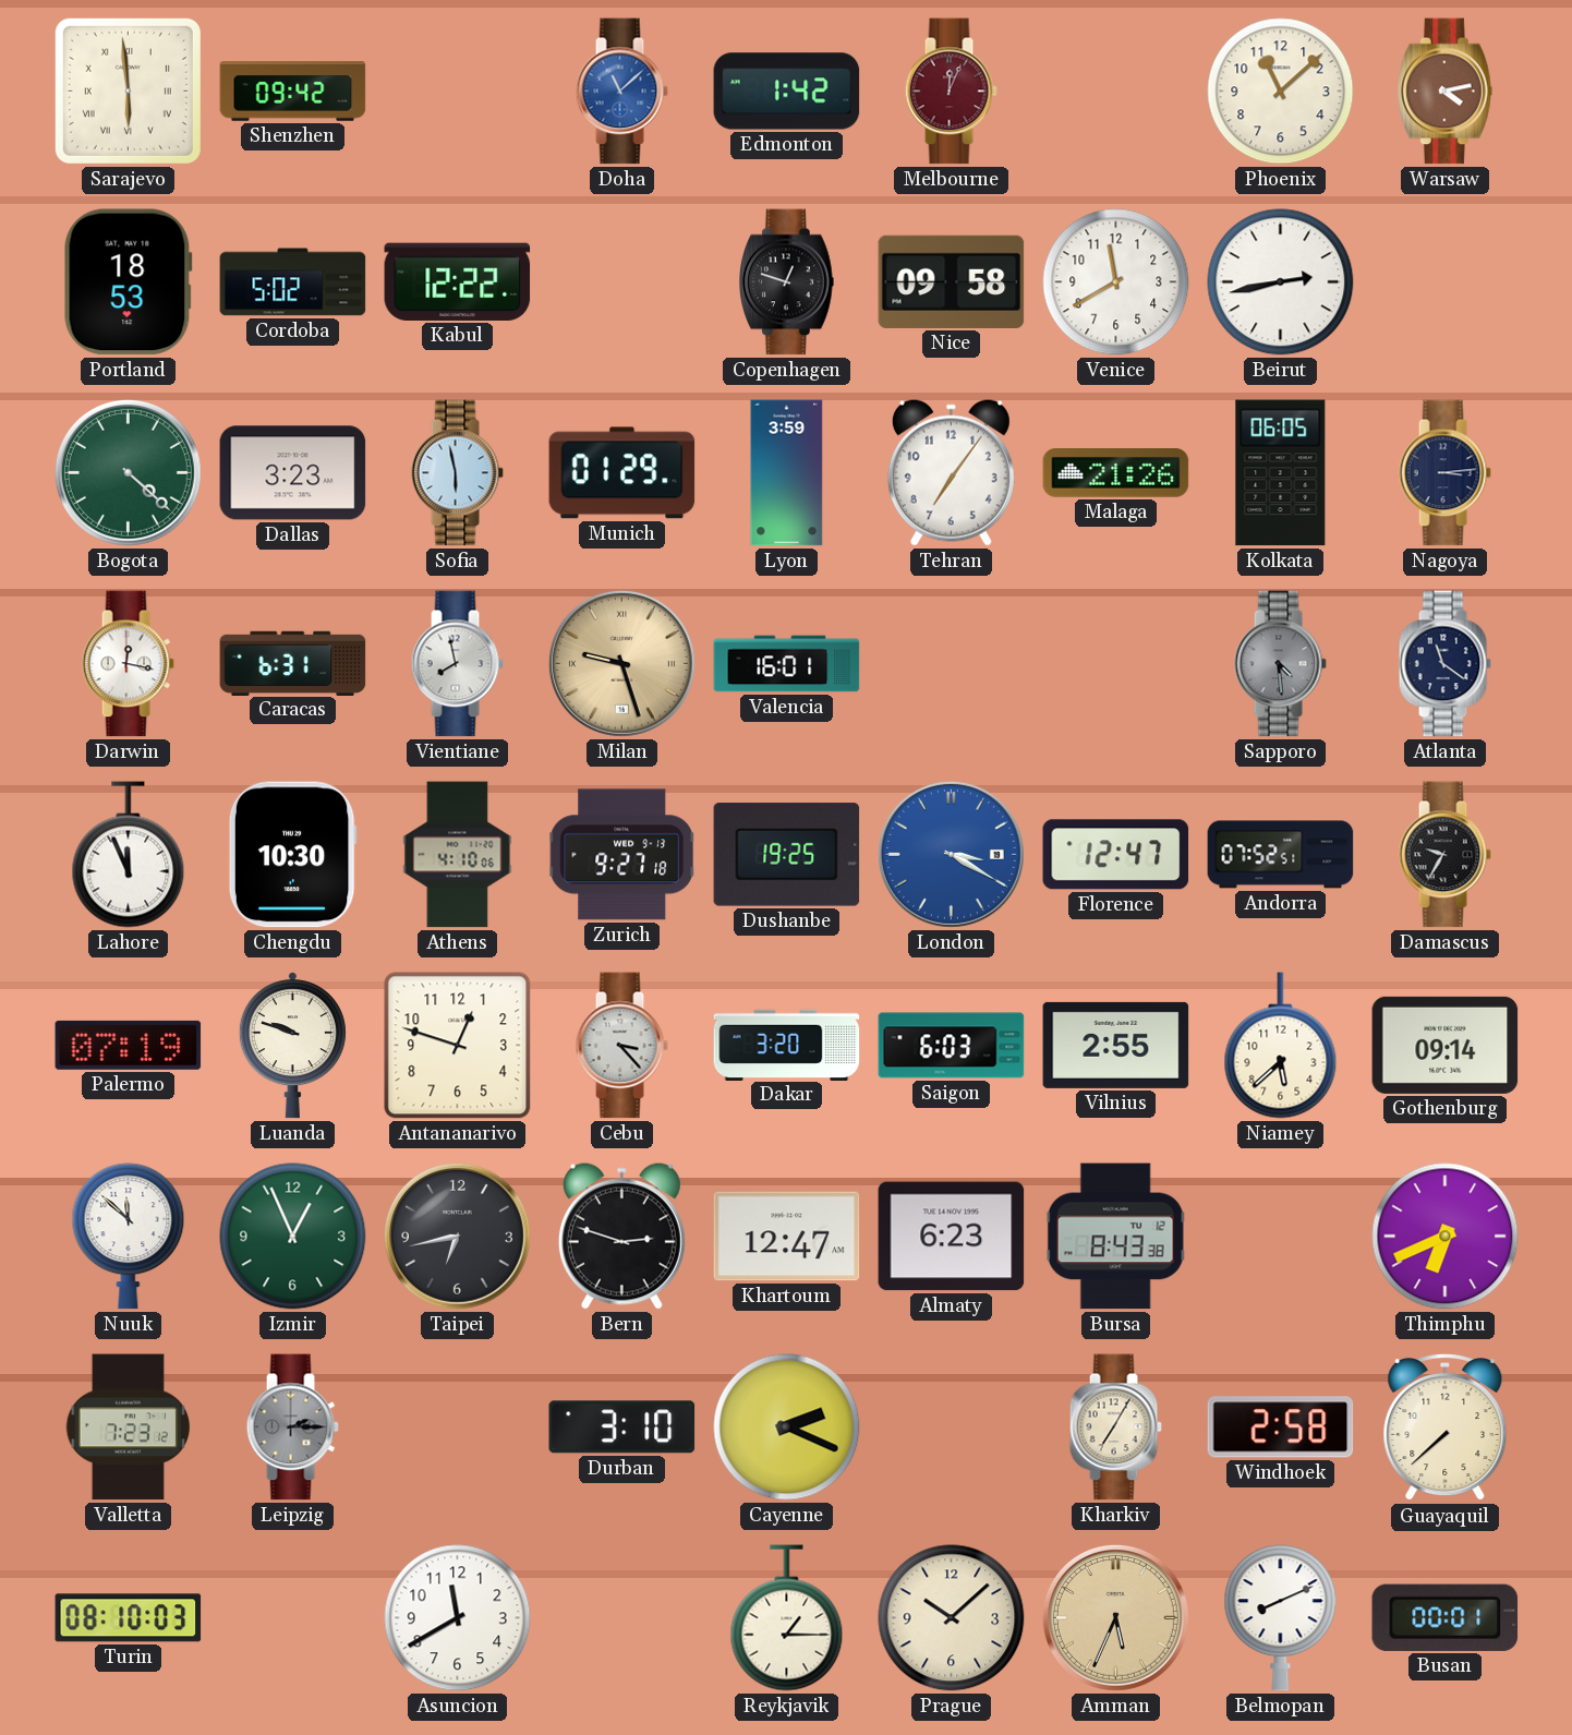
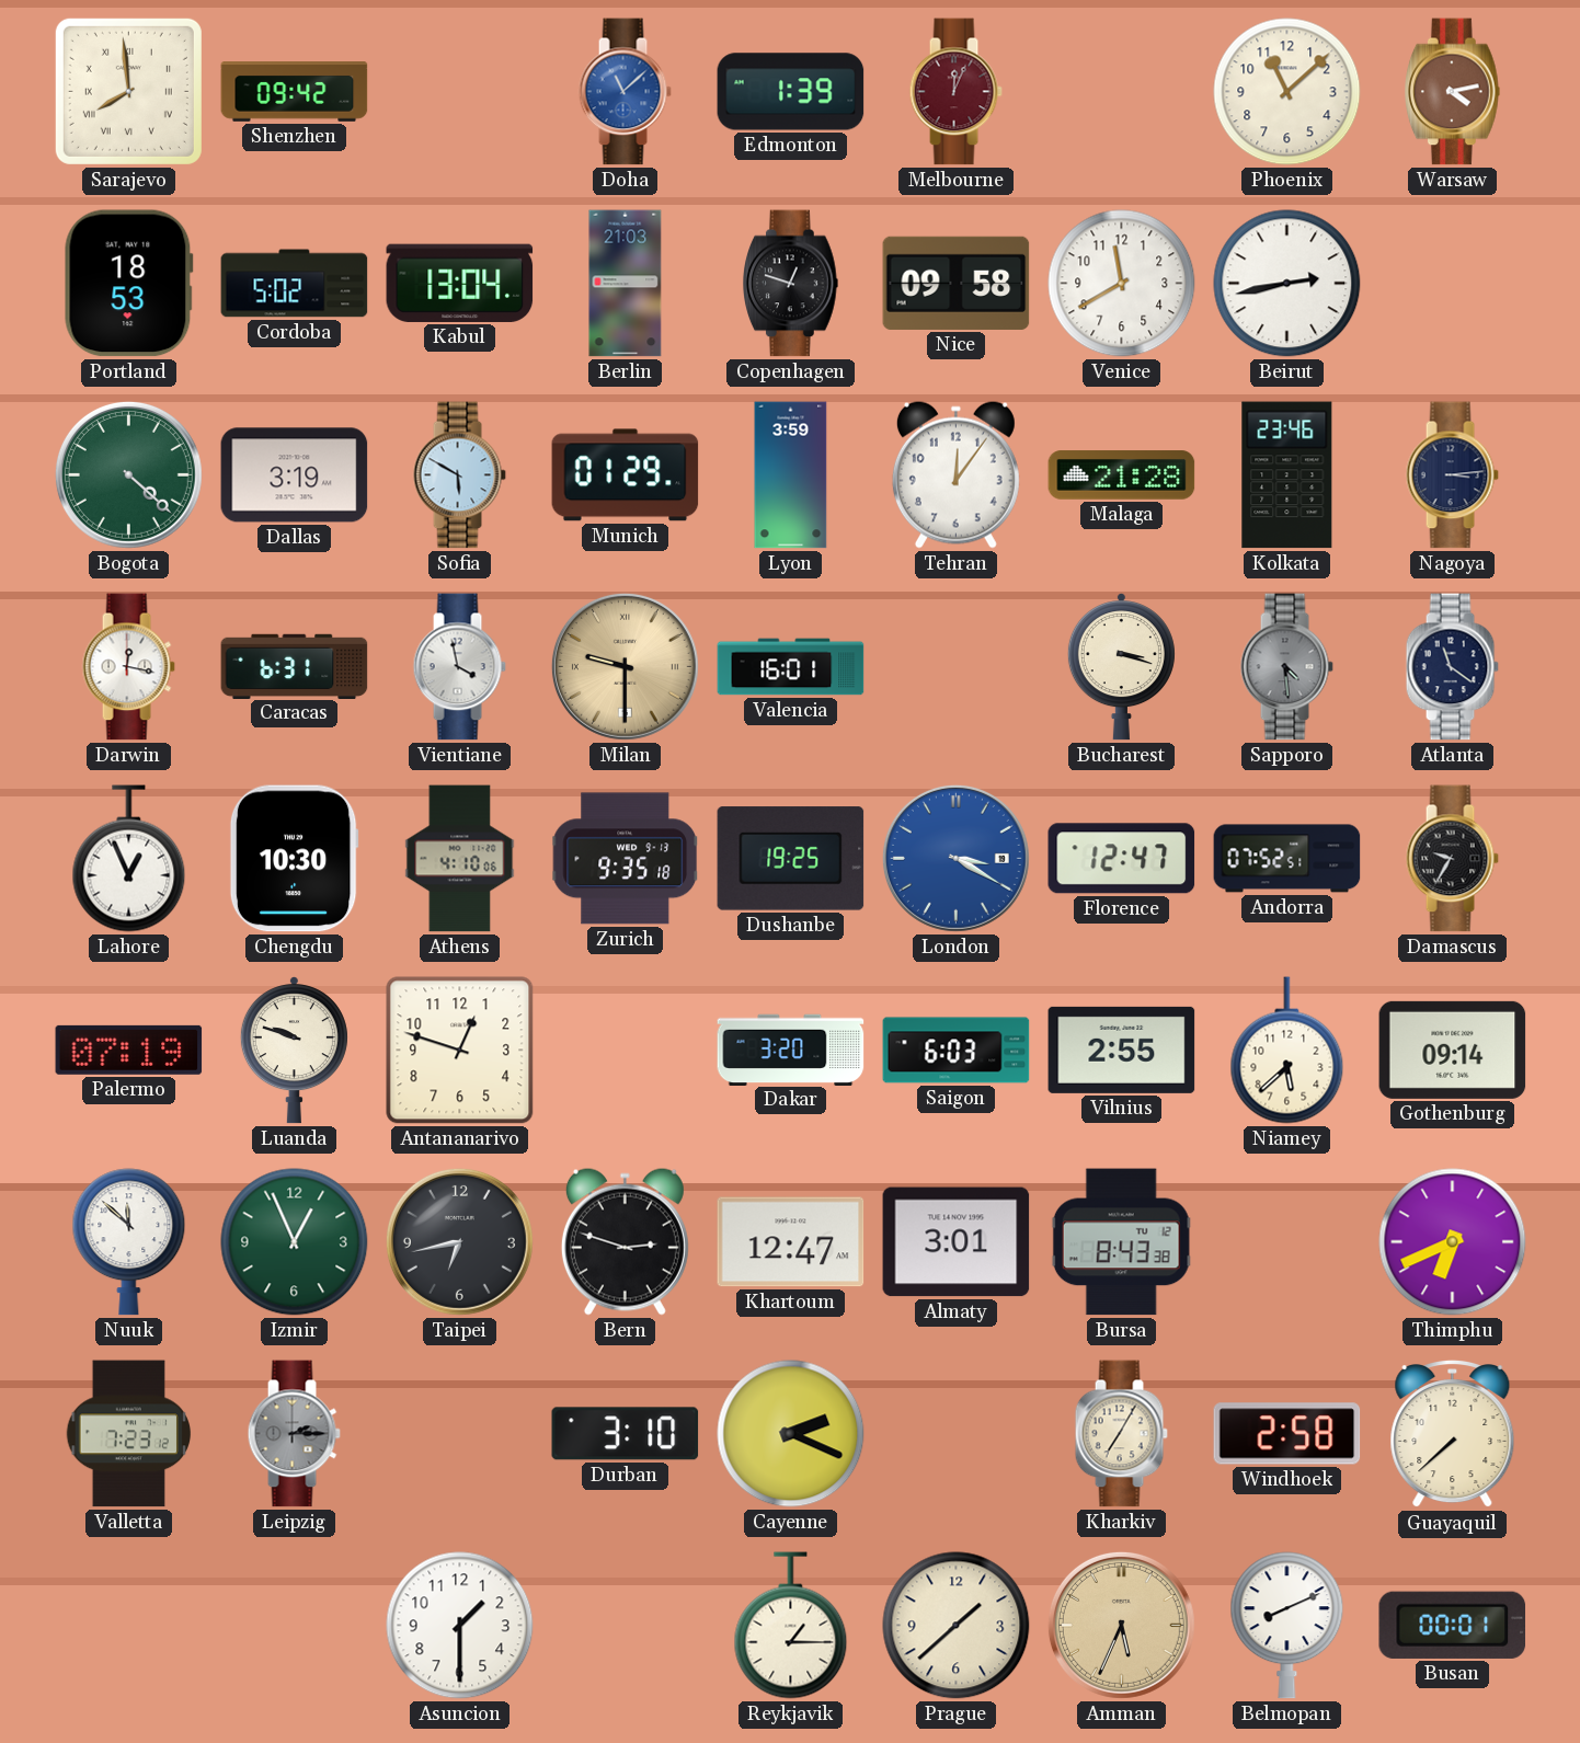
Sarajevo: 5:59 -> 7:59 (128, 91)
Edmonton: 1:42 -> 1:39 (791, 92)
Kabul: 12:22 -> 13:04 (460, 283)
Berlin: none -> 21:03 (626, 284)
Dallas: 3:23 -> 3:19 (295, 475)
Sofia: 5:58 -> 5:50 (459, 475)
Tehran: 7:06 -> 12:06 (955, 474)
Malaga: 21:26 -> 21:28 (1122, 475)
Kolkata: 06:05 -> 23:46 (1287, 475)
Vientiane: 7:58 -> 3:58 (459, 667)
Milan: 9:27 -> 9:30 (625, 666)
Bucharest: none -> 3:18 (1121, 667)
Lahore: 11:56 -> 12:56 (129, 859)
Zurich: 9:27 -> 9:35 (626, 859)
Cebu: 3:23 -> none (621, 1046)
Almaty: 6:23 -> 3:01 (957, 1242)
Turin: 08:10 -> none (129, 1618)
Asuncion: 11:40 -> 1:30 (460, 1626)
Prague: 10:08 -> 1:38 (957, 1626)
